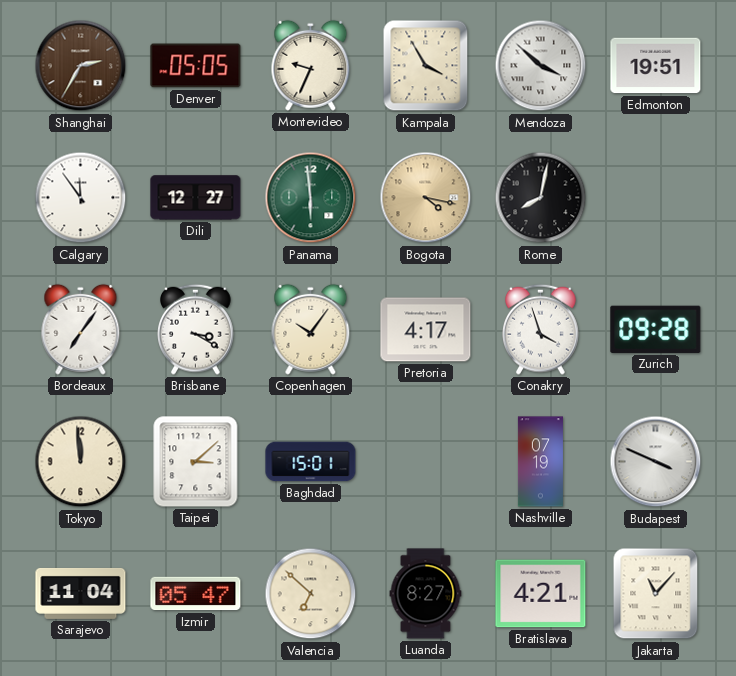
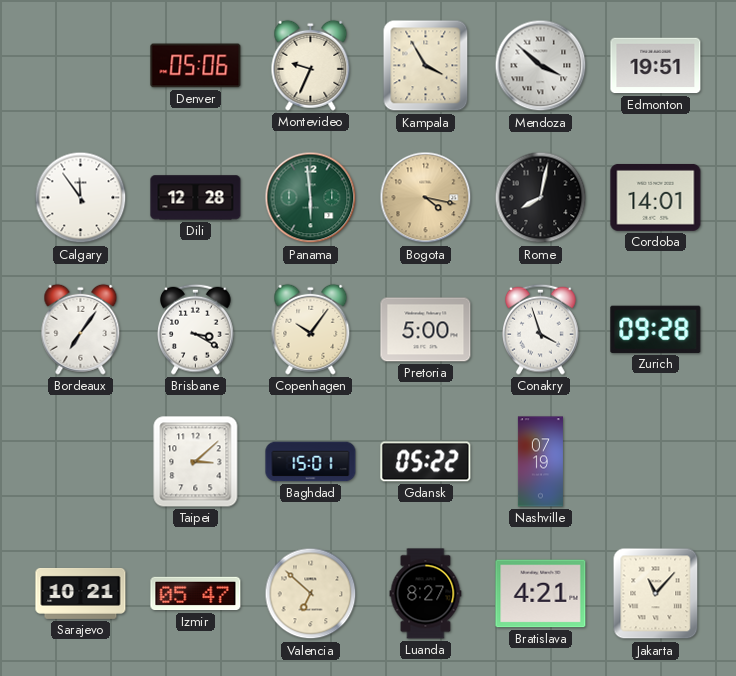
Shanghai: 2:35 -> none (81, 66)
Denver: 05:05 -> 05:06 (196, 66)
Dili: 12:27 -> 12:28 (196, 198)
Cordoba: none -> 14:01 (656, 197)
Pretoria: 4:17 -> 5:00 (426, 330)
Tokyo: 11:59 -> none (81, 462)
Gdansk: none -> 05:22 (426, 462)
Budapest: 3:49 -> none (656, 462)
Sarajevo: 11:04 -> 10:21 (81, 593)
